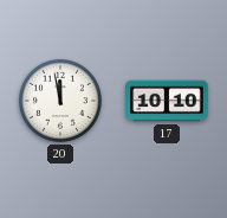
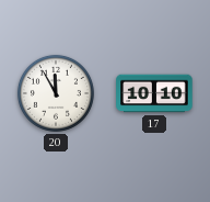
20: 11:58 -> 11:55 (56, 93)
